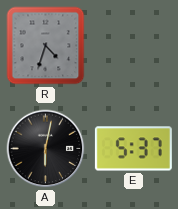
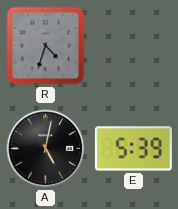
A: 6:02 -> 5:02 (46, 149)
E: 5:37 -> 5:39 (133, 149)
